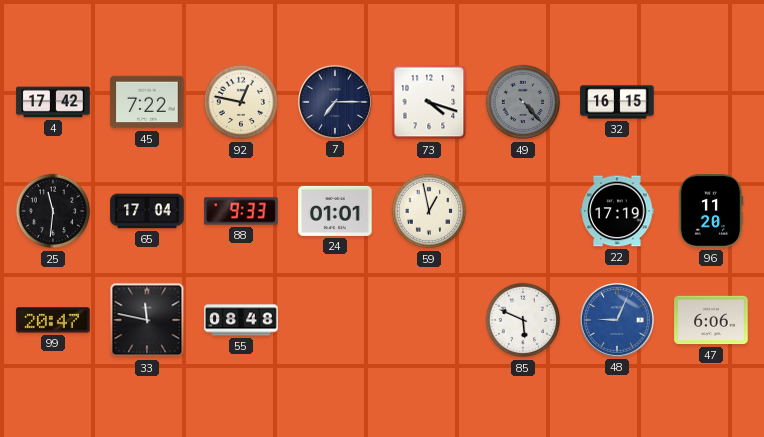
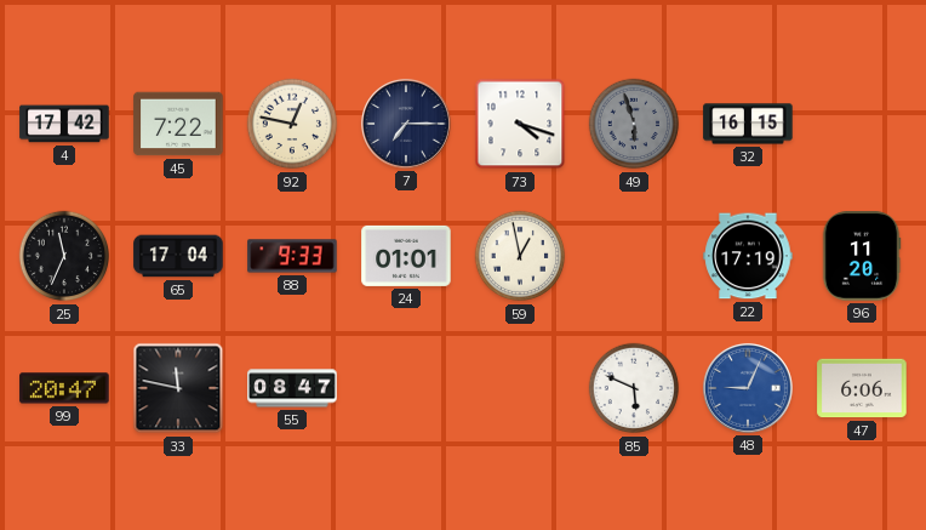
49: 4:23 -> 5:57 (634, 124)
25: 11:31 -> 11:34 (64, 256)
55: 08:48 -> 08:47 (292, 388)
